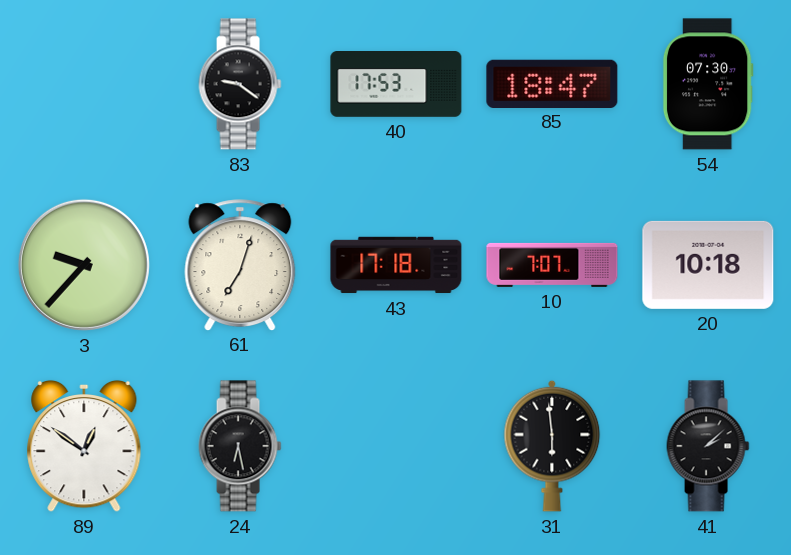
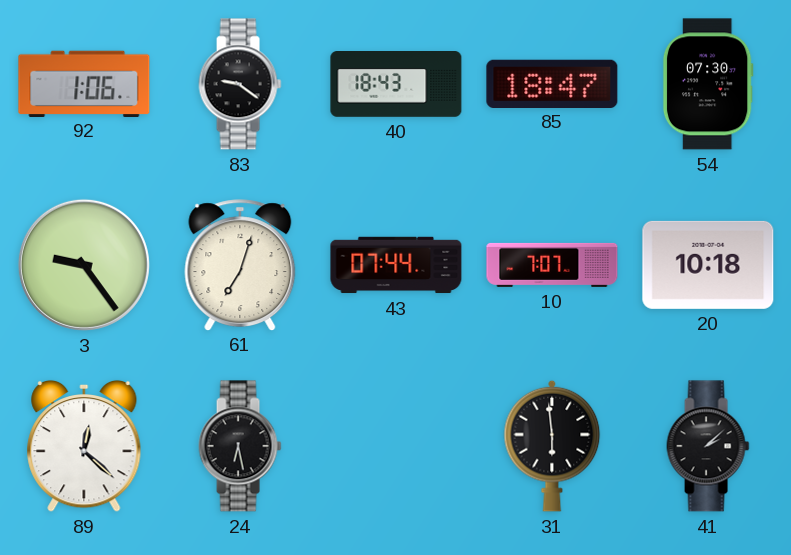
92: none -> 1:06 (84, 83)
40: 17:53 -> 18:43 (396, 85)
3: 9:37 -> 9:24 (84, 265)
43: 17:18 -> 07:44 (396, 265)
89: 12:51 -> 12:22 (84, 446)
